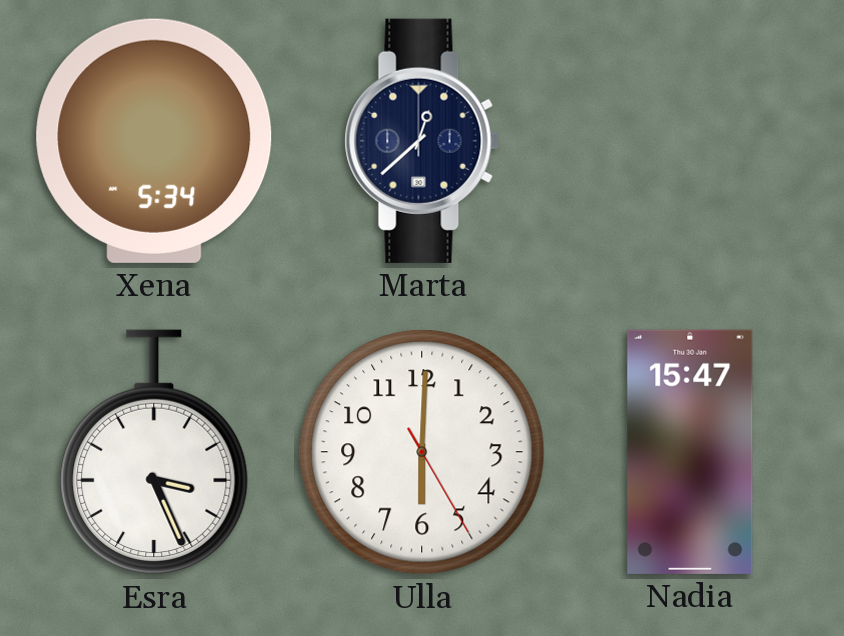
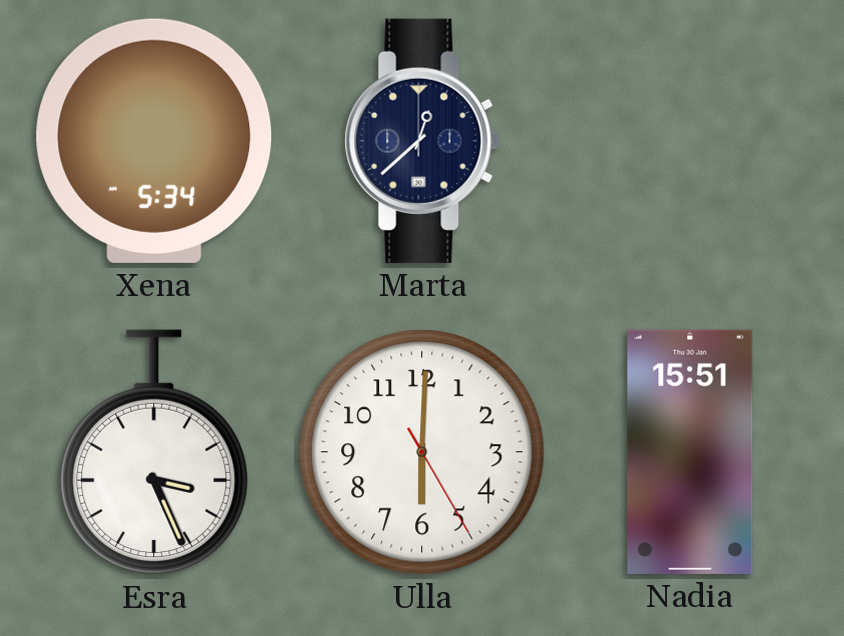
Nadia: 15:47 -> 15:51 (690, 452)
